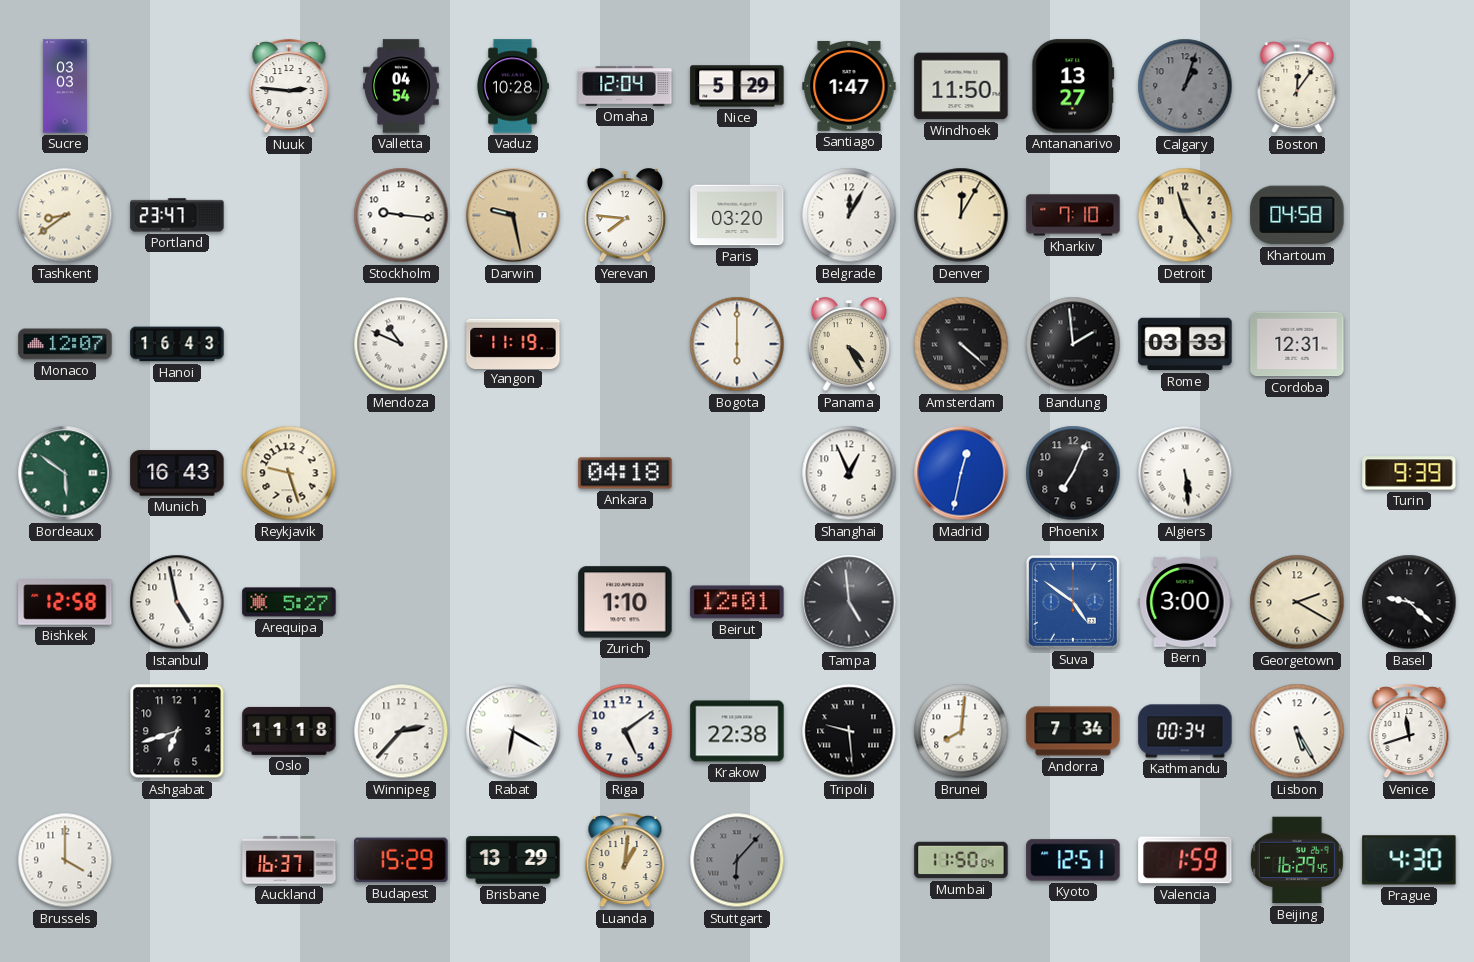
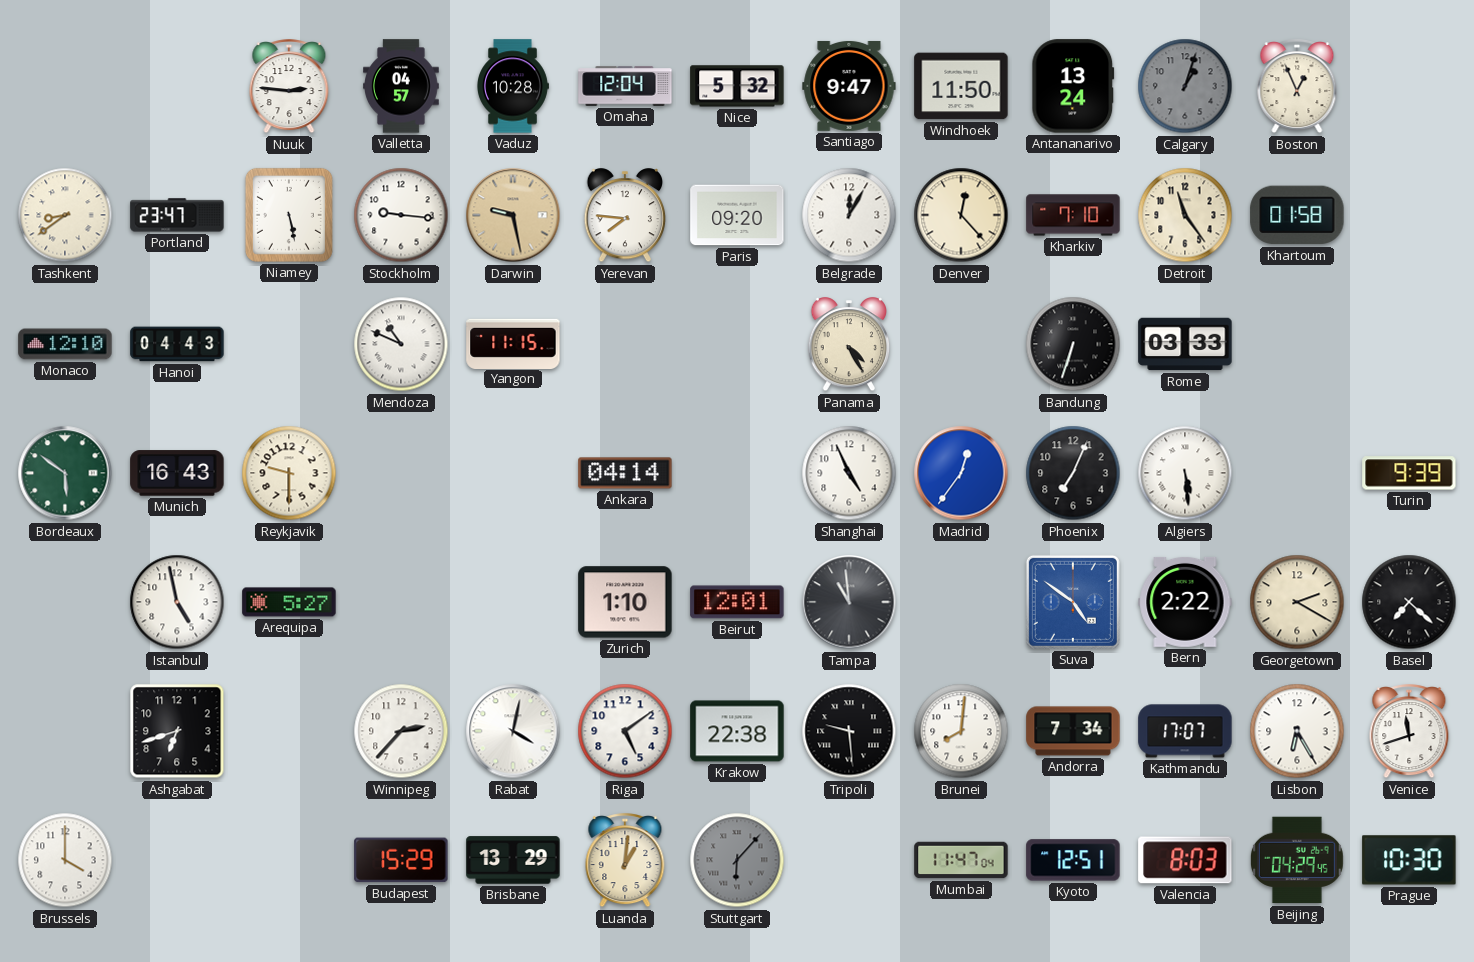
Sucre: 03:03 -> none (65, 86)
Valletta: 04:54 -> 04:57 (402, 86)
Nice: 5:29 -> 5:32 (737, 86)
Santiago: 1:47 -> 9:47 (849, 86)
Antananarivo: 13:27 -> 13:24 (1073, 86)
Boston: 12:06 -> 12:56 (1297, 87)
Niamey: none -> 5:28 (289, 215)
Paris: 03:20 -> 09:20 (737, 215)
Denver: 12:05 -> 12:23 (961, 215)
Khartoum: 04:58 -> 01:58 (1297, 215)
Monaco: 12:07 -> 12:10 (65, 344)
Hanoi: 16:43 -> 04:43 (177, 344)
Yangon: 11:19 -> 11:15 (513, 343)
Bogota: 6:00 -> none (737, 344)
Amsterdam: 4:22 -> none (961, 344)
Bandung: 1:59 -> 6:33 (1073, 344)
Cordoba: 12:31 -> none (1297, 344)
Reykjavik: 9:27 -> 9:30 (289, 473)
Ankara: 04:18 -> 04:14 (625, 473)
Shanghai: 12:56 -> 4:56 (849, 473)
Madrid: 12:32 -> 12:36 (961, 473)
Bishkek: 12:58 -> none (65, 603)
Tampa: 4:59 -> 10:59 (849, 602)
Bern: 3:00 -> 2:22 (1185, 602)
Basel: 9:22 -> 7:22 (1409, 602)
Oslo: 11:18 -> none (289, 731)
Rabat: 6:20 -> 4:02 (513, 731)
Kathmandu: 00:34 -> 17:07 (1185, 731)
Lisbon: 5:25 -> 6:25 (1297, 731)
Auckland: 16:37 -> none (289, 860)
Mumbai: 11:50 -> 11:47 (961, 860)
Valencia: 1:59 -> 8:03 (1185, 860)
Beijing: 16:29 -> 04:29 (1297, 860)
Prague: 4:30 -> 10:30 (1409, 860)
